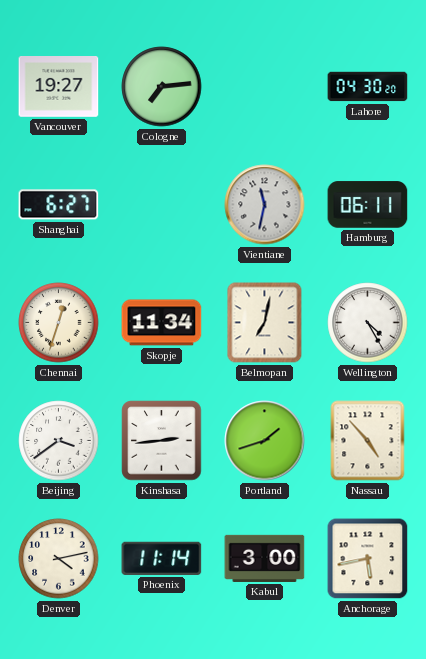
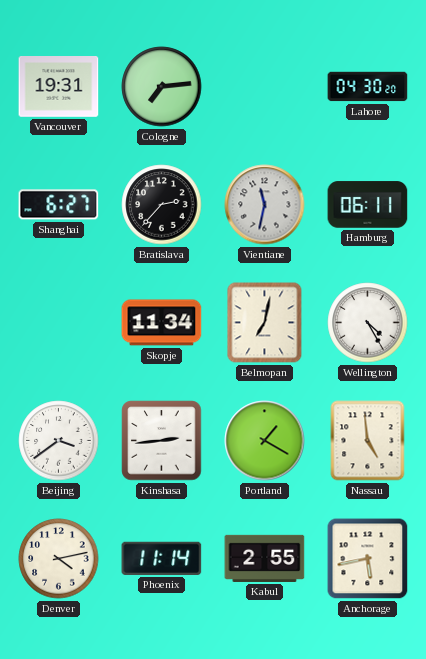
Vancouver: 19:27 -> 19:31 (59, 87)
Bratislava: none -> 2:37 (162, 205)
Chennai: 12:33 -> none (59, 323)
Portland: 1:42 -> 1:20 (265, 441)
Nassau: 4:53 -> 4:59 (368, 441)
Kabul: 3:00 -> 2:55 (265, 558)
